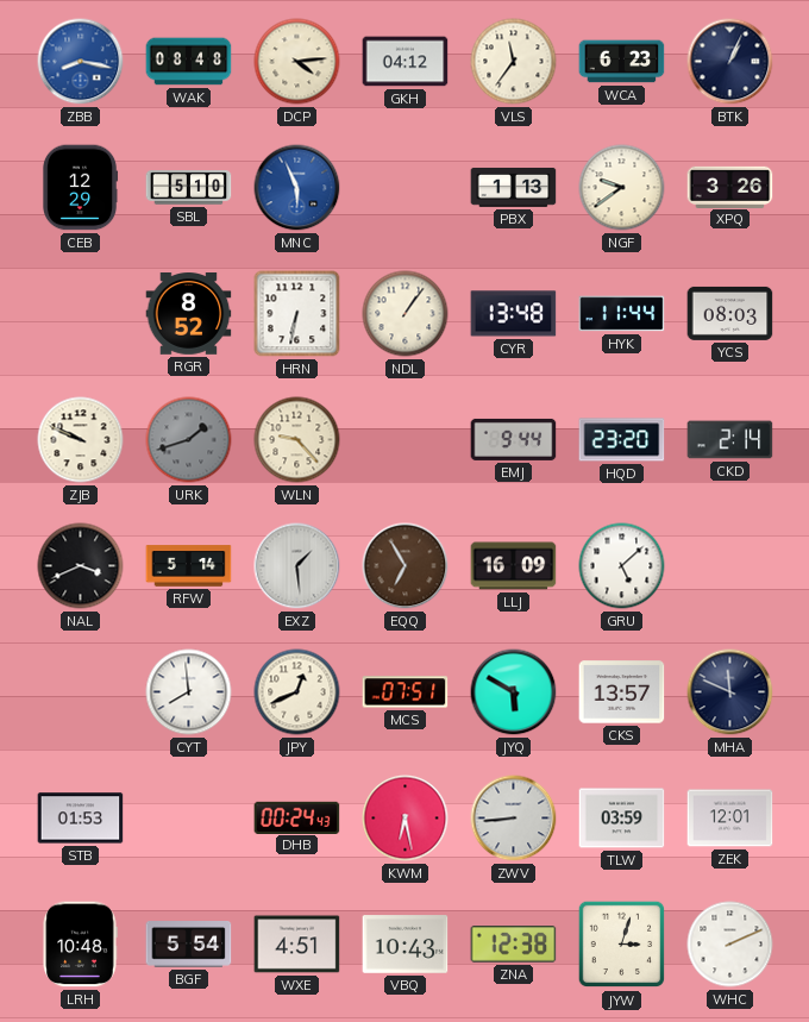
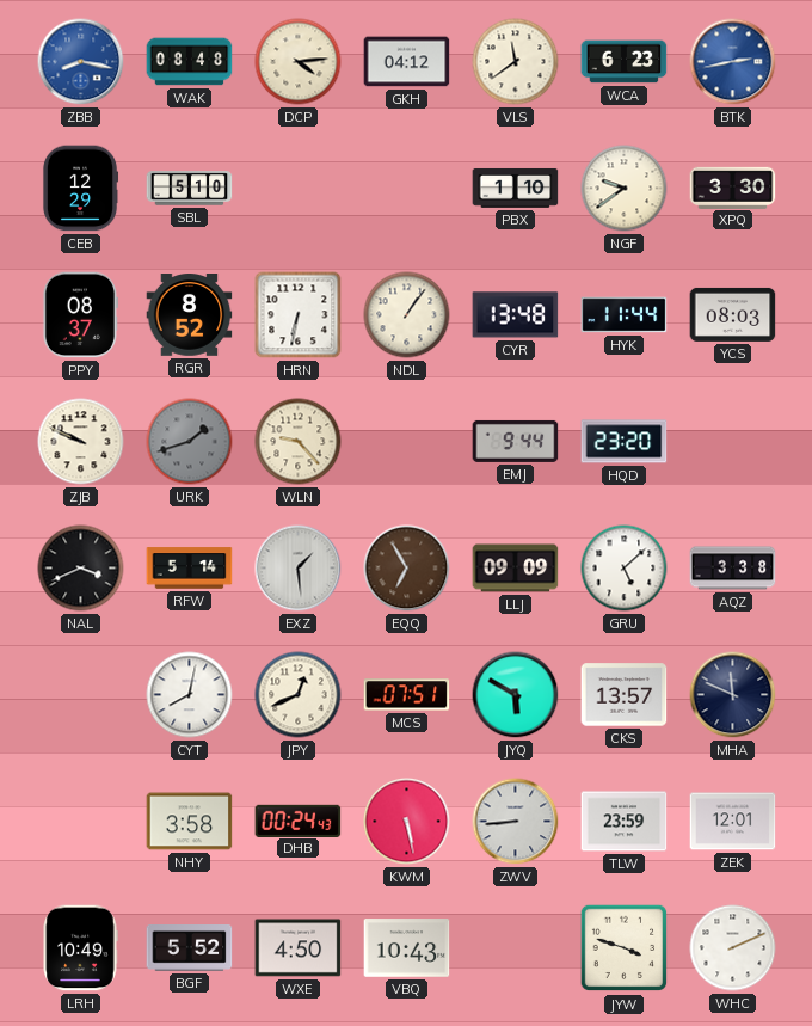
VLS: 11:36 -> 11:39 (516, 62)
BTK: 1:04 -> 2:43 (733, 62)
BTK dial: navy -> blue (733, 62)
MNC: 5:56 -> none (297, 188)
PBX: 1:13 -> 1:10 (516, 188)
XPQ: 3:26 -> 3:30 (733, 188)
PPY: none -> 08:37 (80, 315)
CKD: 2:14 -> none (730, 440)
LLJ: 16:09 -> 09:09 (516, 569)
AQZ: none -> 3:38 (733, 569)
CYT: 7:59 -> 8:02 (190, 695)
STB: 01:53 -> none (81, 819)
NHY: none -> 3:58 (190, 822)
KWM: 6:28 -> 5:28 (407, 822)
TLW: 03:59 -> 23:59 (625, 822)
LRH: 10:48 -> 10:49 (80, 948)
BGF: 5:54 -> 5:52 (190, 948)
WXE: 4:51 -> 4:50 (299, 948)
ZNA: 12:38 -> none (514, 945)
JYW: 3:03 -> 3:48 (625, 948)
